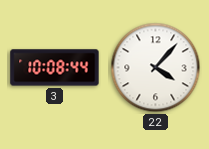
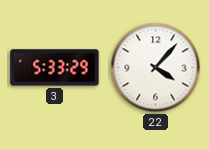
3: 10:08 -> 5:33 (55, 68)
